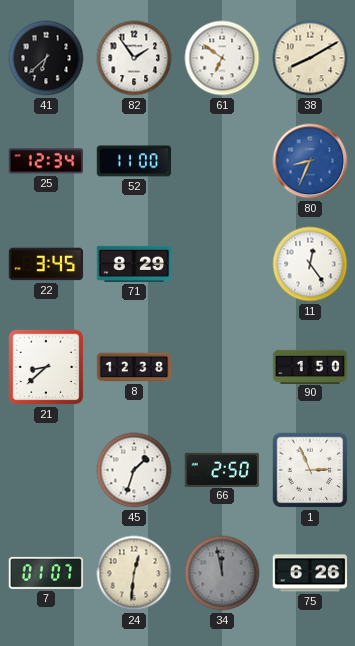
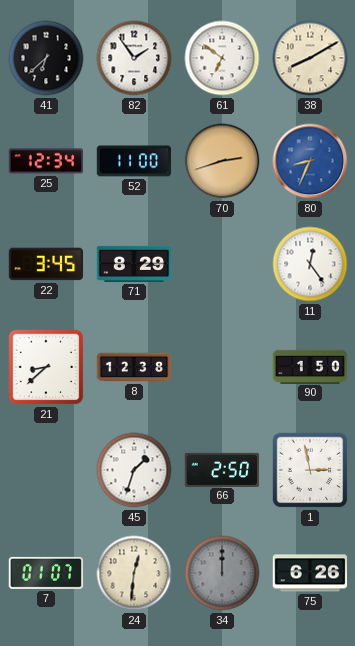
70: none -> 2:42 (222, 161)
1: 2:56 -> 2:58 (310, 470)
34: 11:58 -> 12:00 (222, 573)
